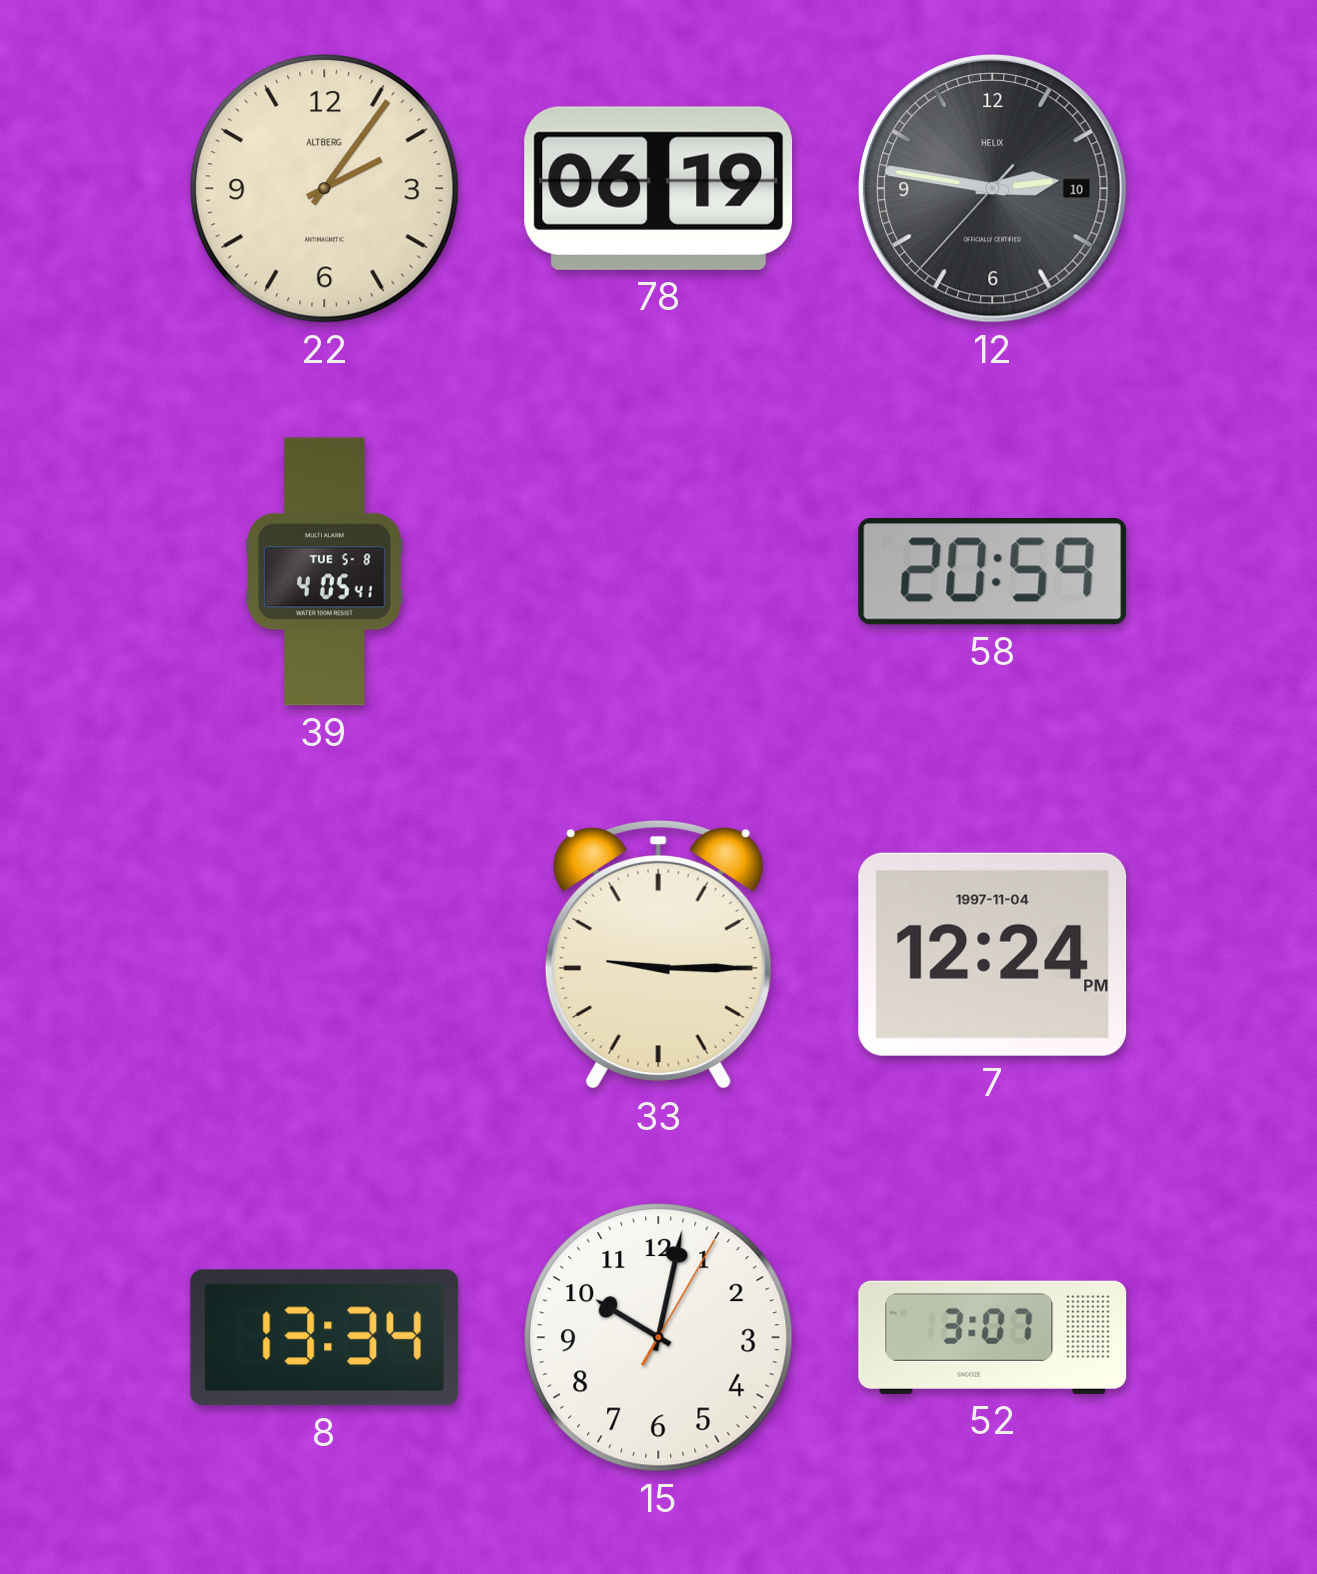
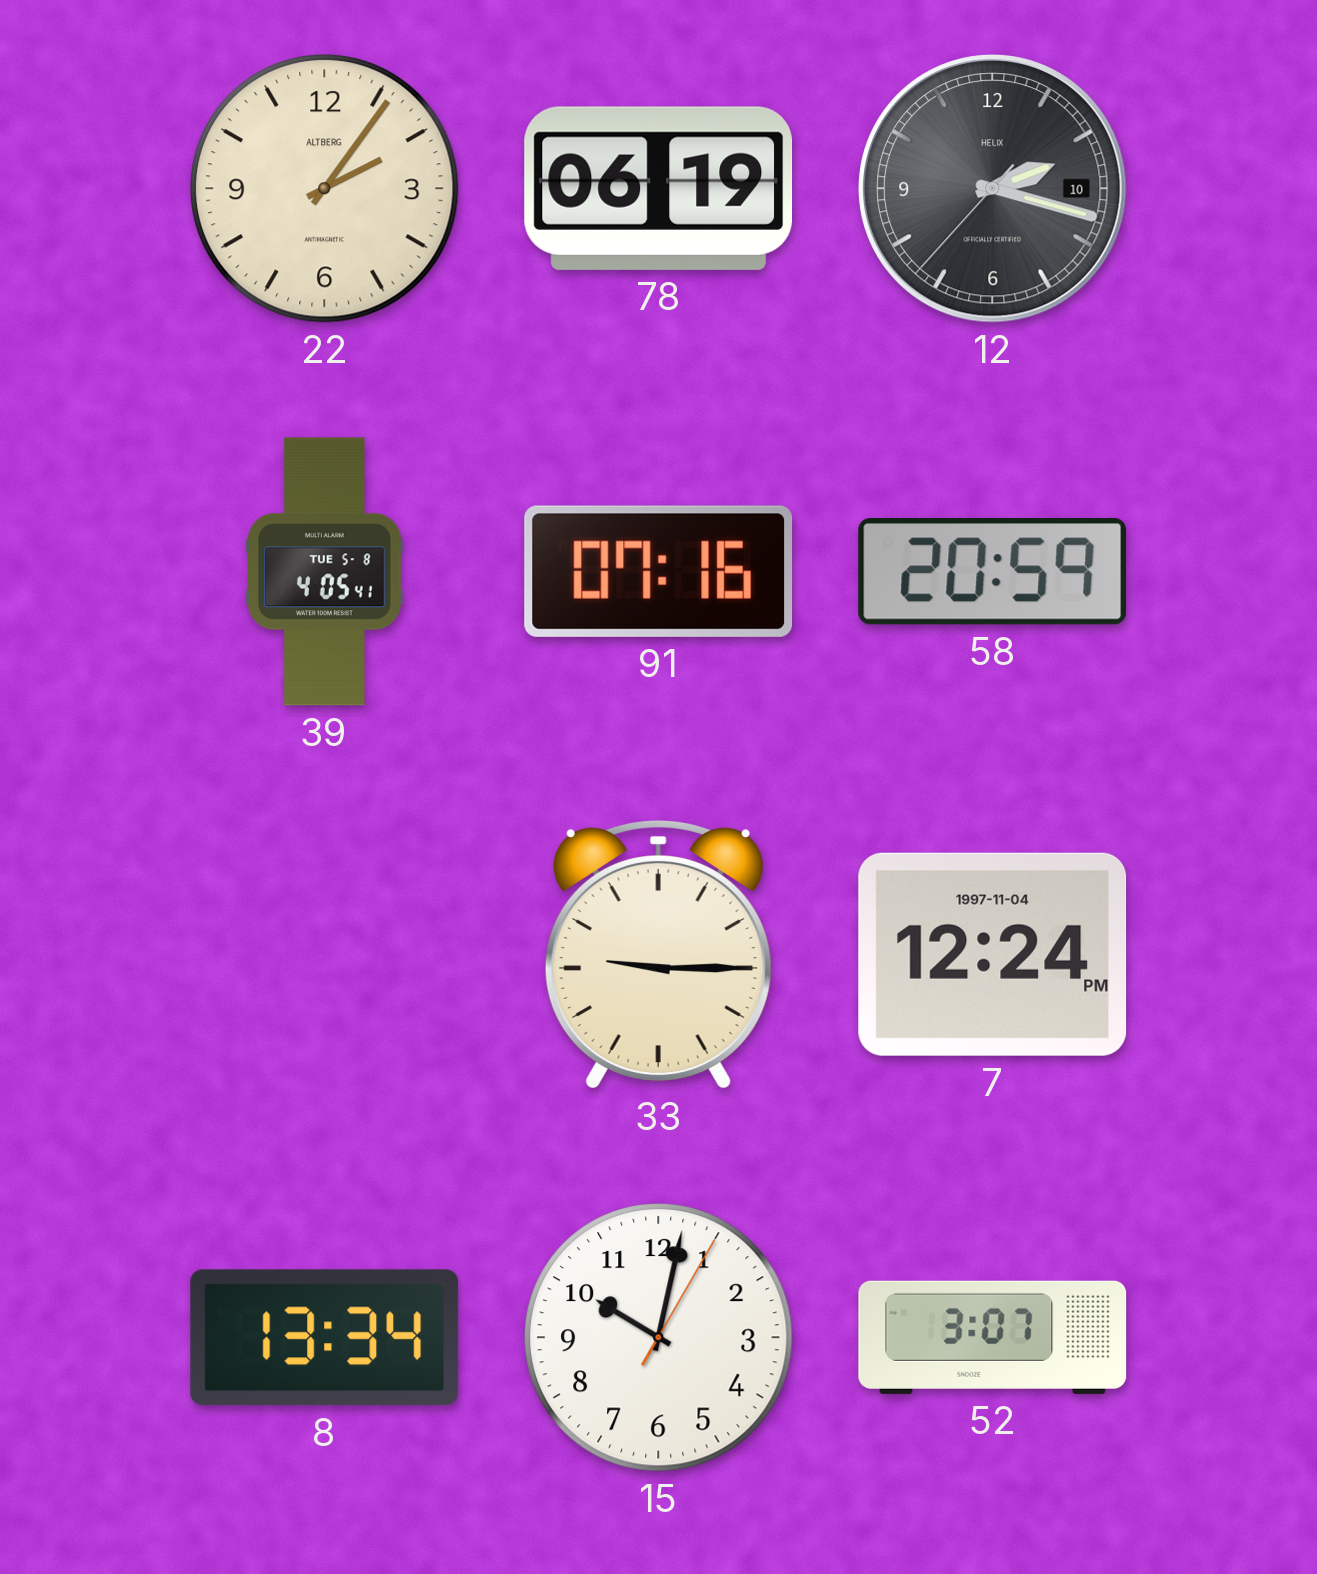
12: 2:46 -> 2:17 (993, 189)
91: none -> 07:16 (659, 571)
